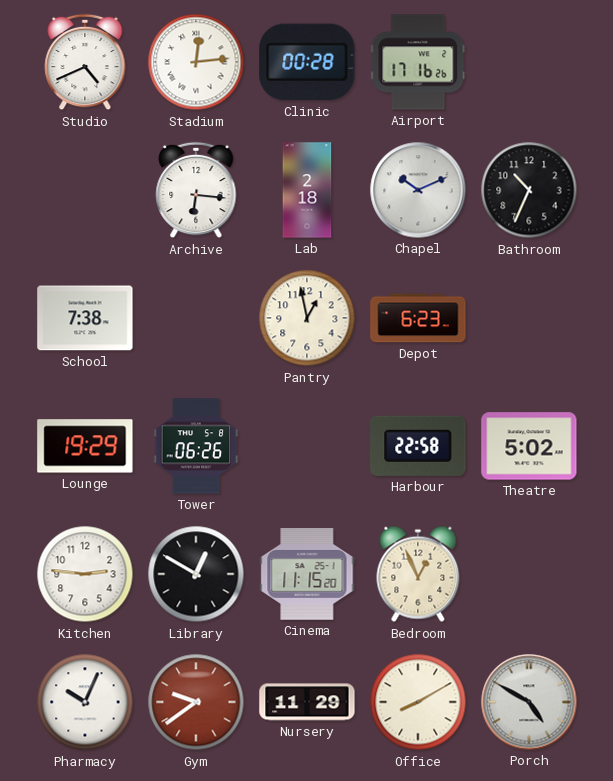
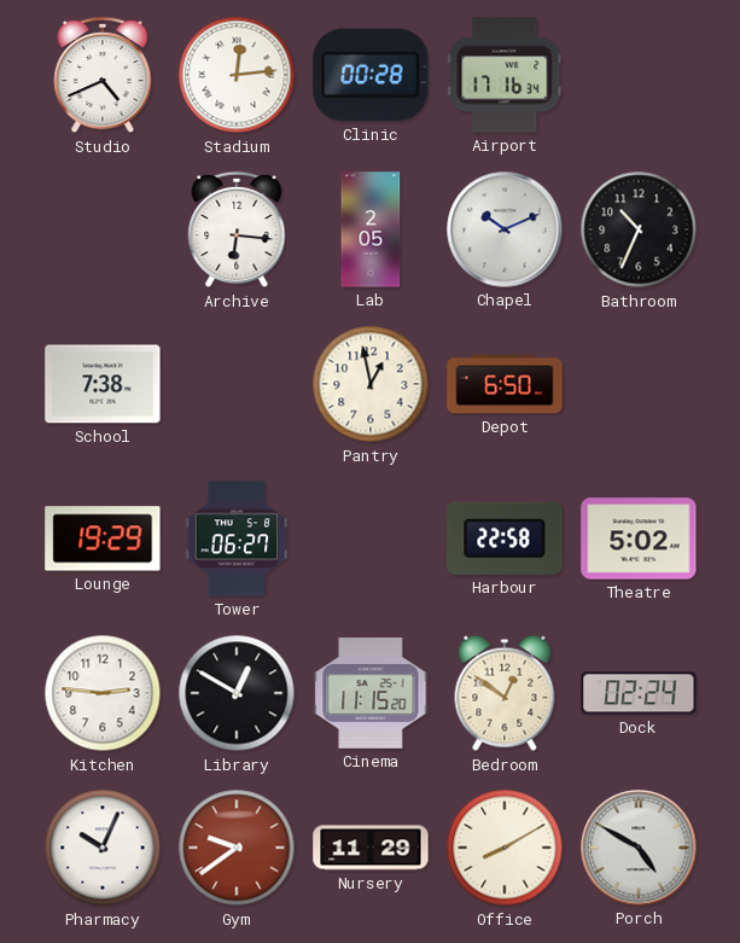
Airport: 17:16:26 -> 17:16:34 (505, 75)
Lab: 2:18 -> 2:05 (371, 229)
Depot: 6:23 -> 6:50 (505, 384)
Tower: 06:26 -> 06:27 (237, 539)
Bedroom: 12:56 -> 12:51 (505, 693)
Dock: none -> 02:24 (639, 693)
